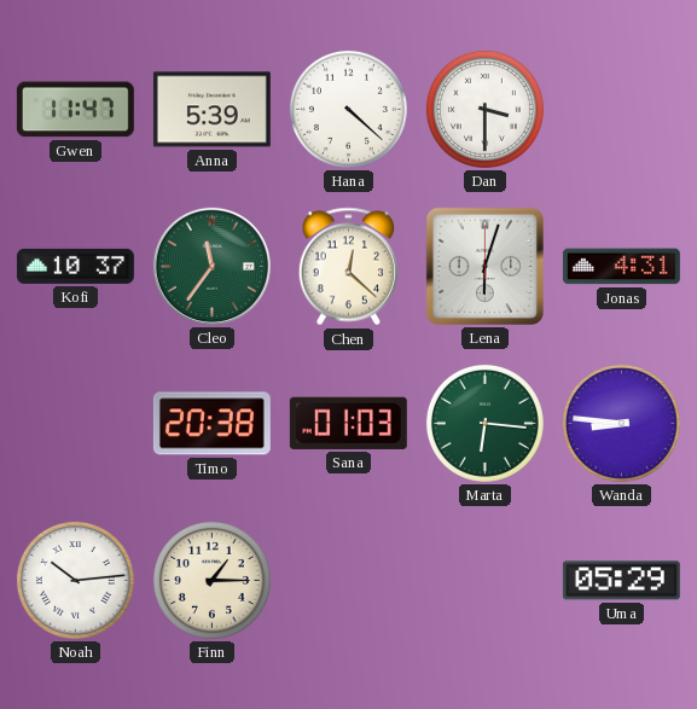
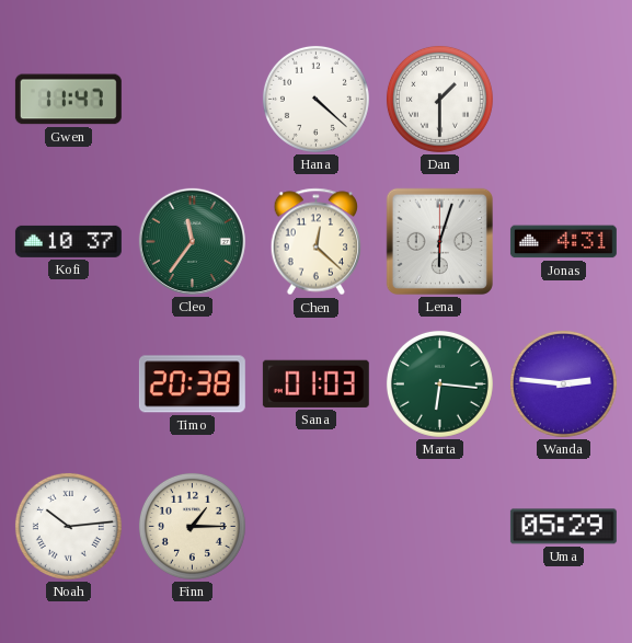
Anna: 5:39 -> none (211, 110)
Dan: 3:30 -> 1:30 (439, 99)
Wanda: 8:46 -> 2:46 (563, 383)
